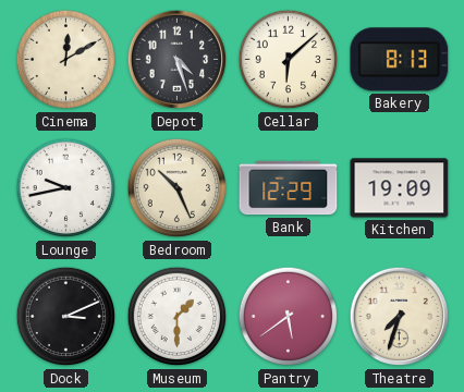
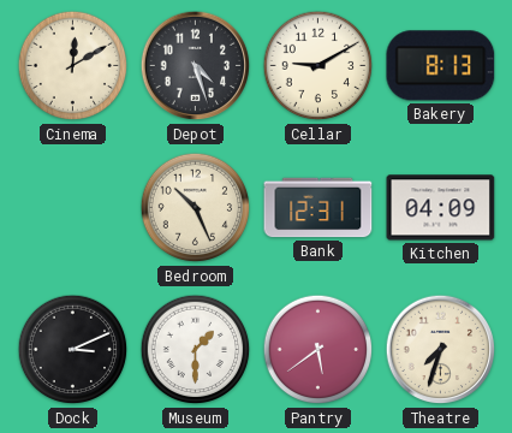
Cellar: 6:08 -> 9:10 (318, 66)
Lounge: 9:43 -> none (66, 188)
Bank: 12:29 -> 12:31 (318, 208)
Kitchen: 19:09 -> 04:09 (441, 208)
